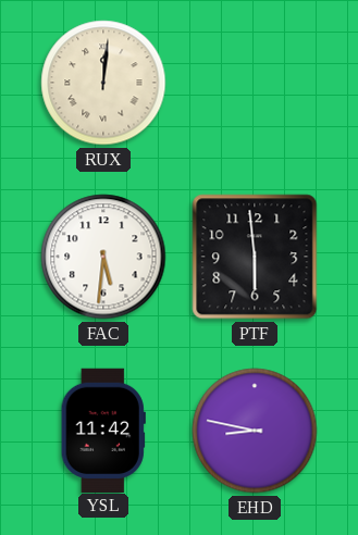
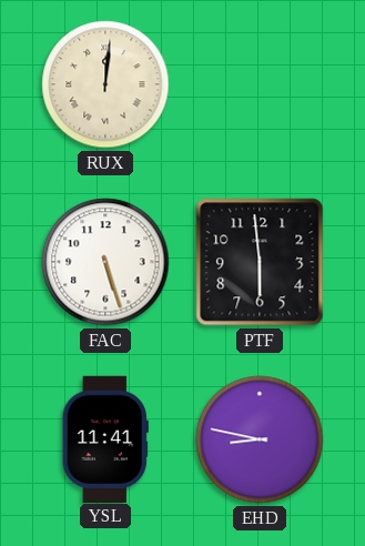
FAC: 5:31 -> 5:27 (105, 262)
YSL: 11:42 -> 11:41 (105, 438)
